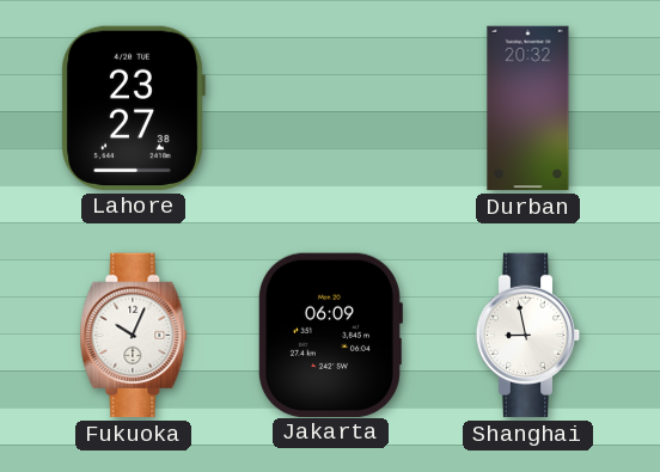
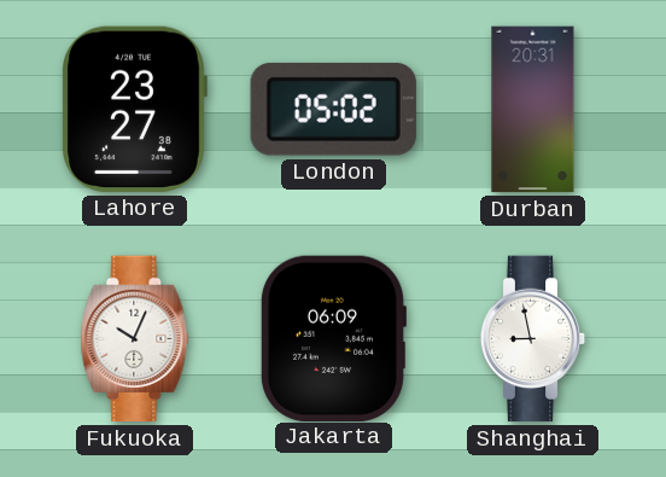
London: none -> 05:02 (333, 110)
Durban: 20:32 -> 20:31 (533, 110)
